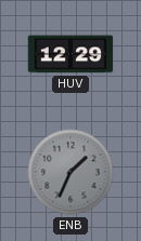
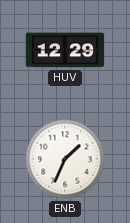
ENB dial: grey -> white (65, 159)
